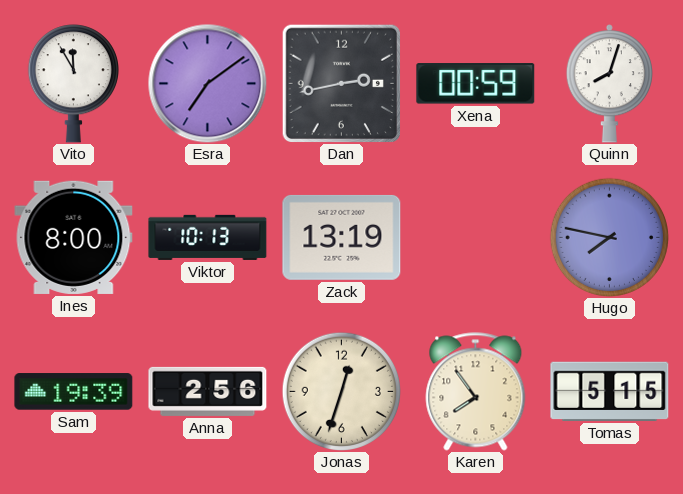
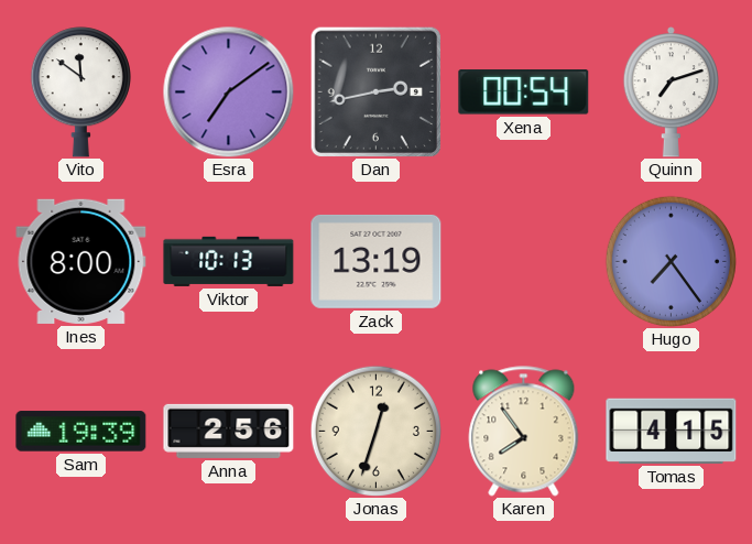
Vito: 11:55 -> 11:51 (80, 93)
Xena: 00:59 -> 00:54 (524, 93)
Quinn: 8:03 -> 7:12 (671, 93)
Hugo: 7:47 -> 7:24 (671, 261)
Tomas: 5:15 -> 4:15 (672, 431)
